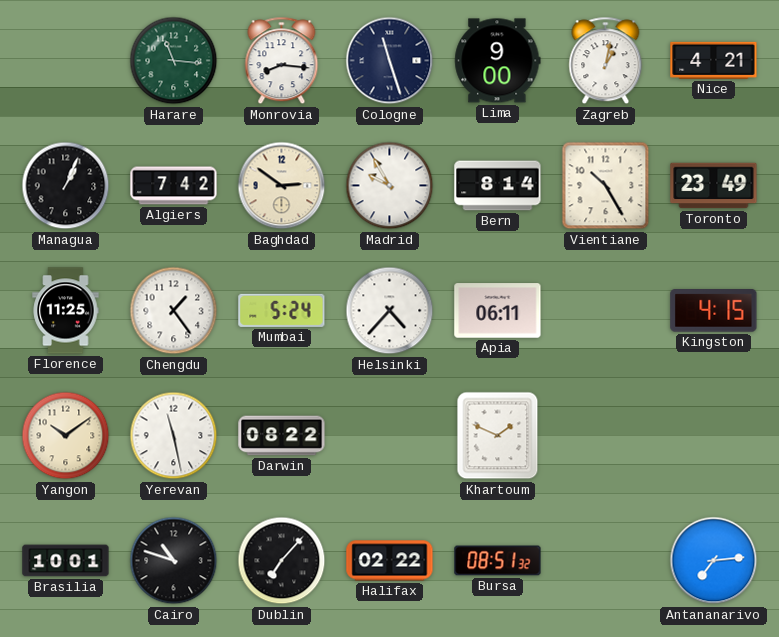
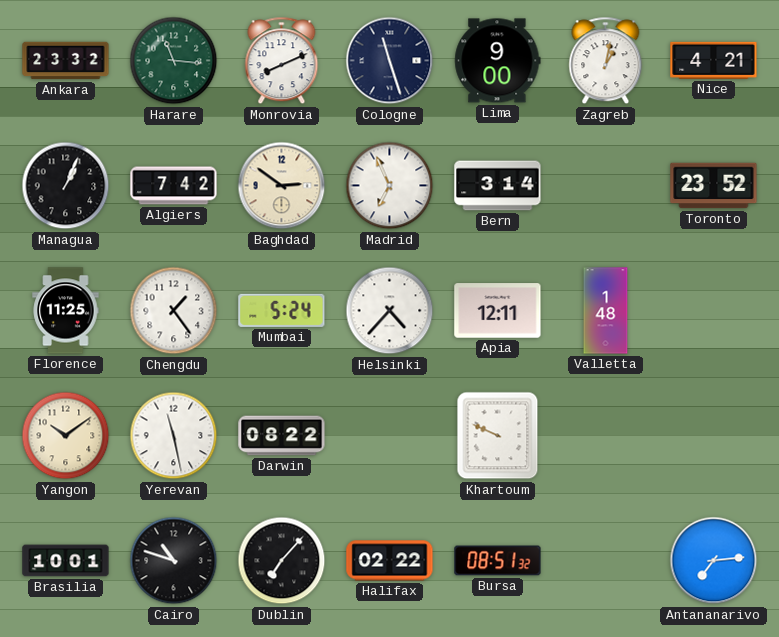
Ankara: none -> 23:32 (66, 61)
Monrovia: 8:16 -> 8:11 (282, 61)
Madrid: 9:55 -> 6:56 (390, 186)
Bern: 8:14 -> 3:14 (498, 186)
Vientiane: 10:25 -> none (606, 186)
Toronto: 23:49 -> 23:52 (714, 186)
Apia: 06:11 -> 12:11 (498, 311)
Valletta: none -> 1:48 (606, 311)
Kingston: 4:15 -> none (714, 311)
Khartoum: 1:49 -> 9:49 (498, 436)
